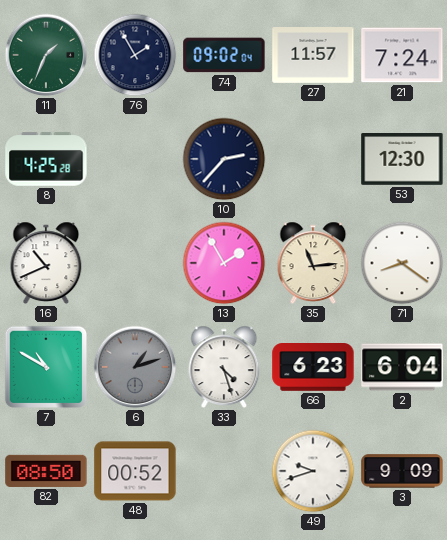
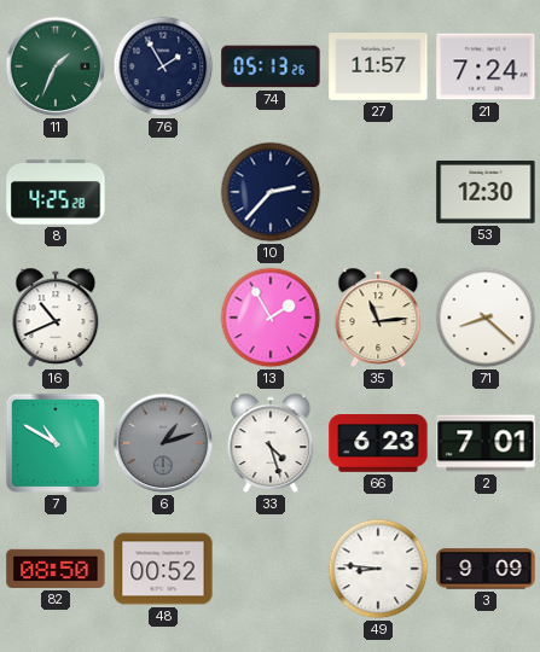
74: 09:02 -> 05:13 (271, 66)
71: 8:21 -> 8:22 (486, 318)
2: 6:04 -> 7:01 (486, 443)
49: 9:42 -> 8:46 (378, 569)
